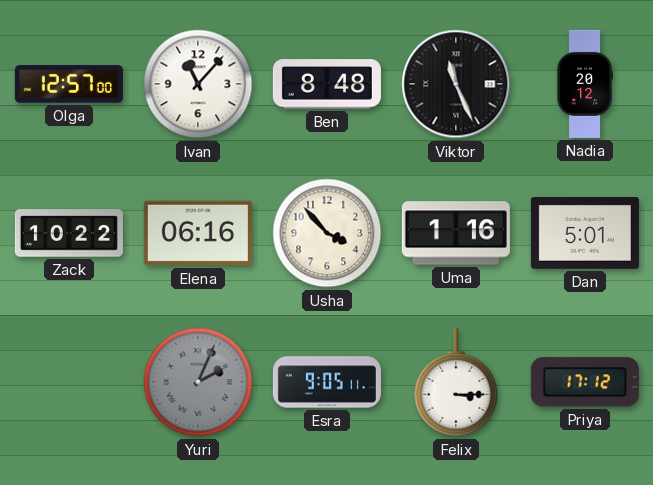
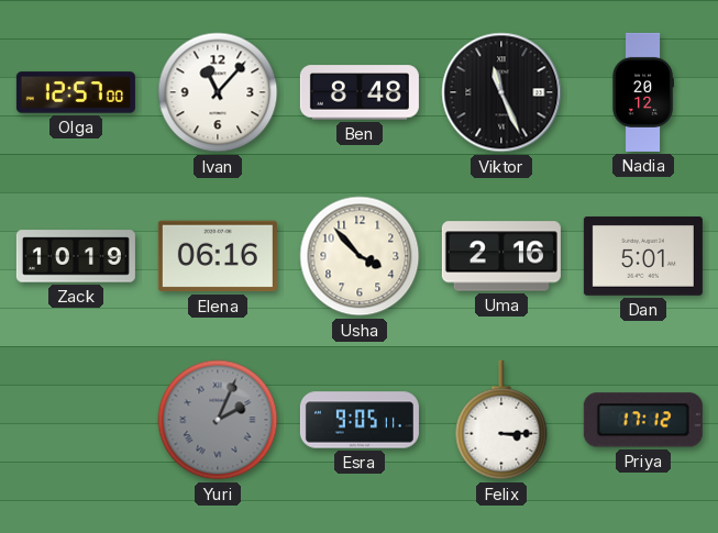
Zack: 10:22 -> 10:19 (76, 256)
Uma: 1:16 -> 2:16 (501, 256)
